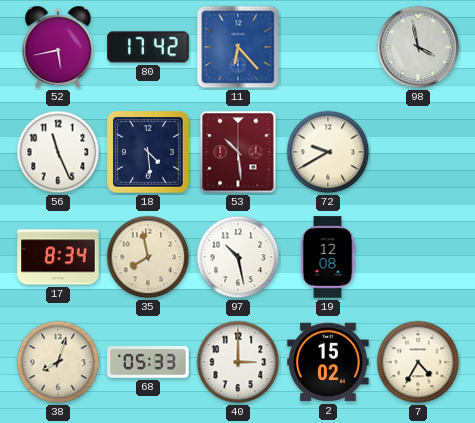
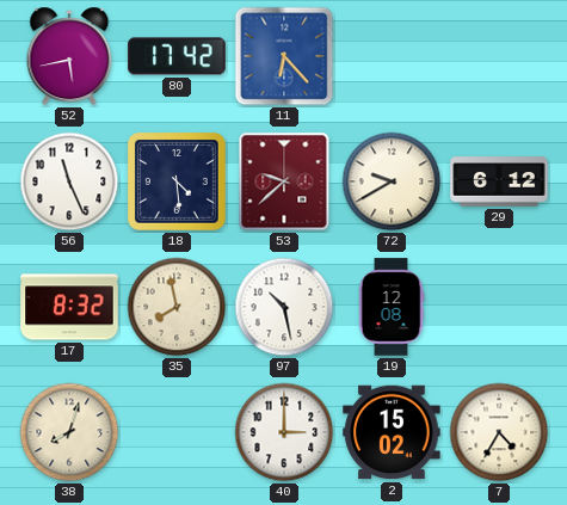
98: 3:58 -> none (418, 47)
53: 10:29 -> 9:38 (284, 181)
29: none -> 6:12 (499, 181)
17: 8:34 -> 8:32 (69, 307)
68: 05:33 -> none (148, 362)
